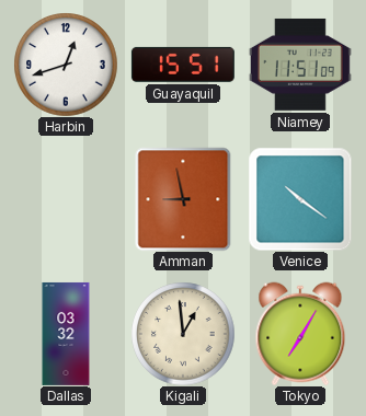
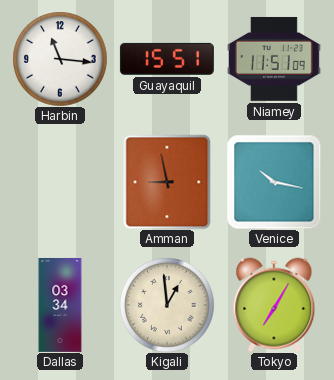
Harbin: 12:42 -> 11:16 (60, 59)
Venice: 10:21 -> 10:17 (274, 182)
Dallas: 03:32 -> 03:34 (60, 305)
